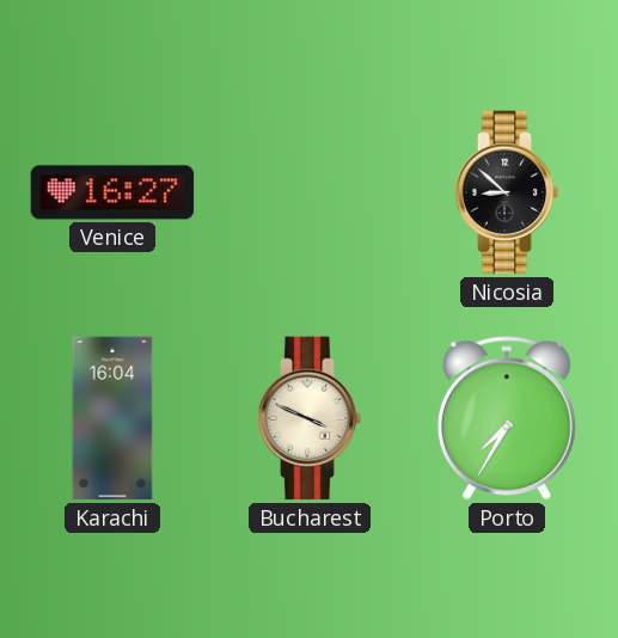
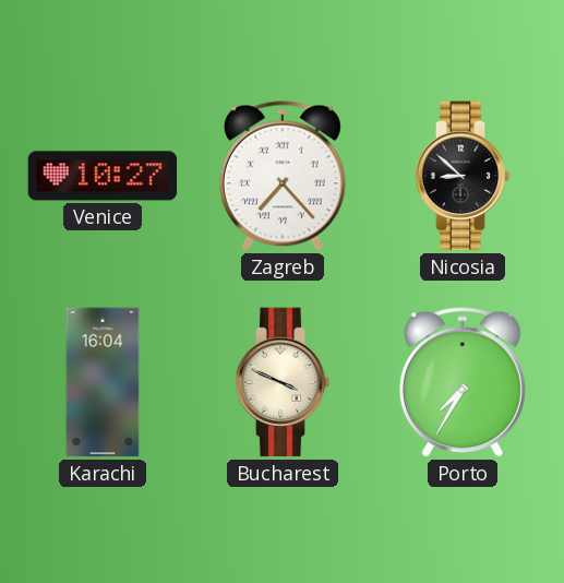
Venice: 16:27 -> 10:27 (103, 176)
Zagreb: none -> 7:23 (283, 176)
